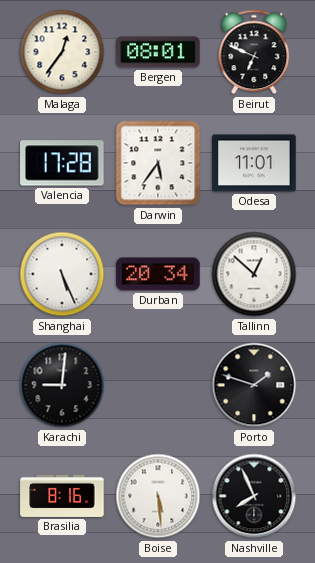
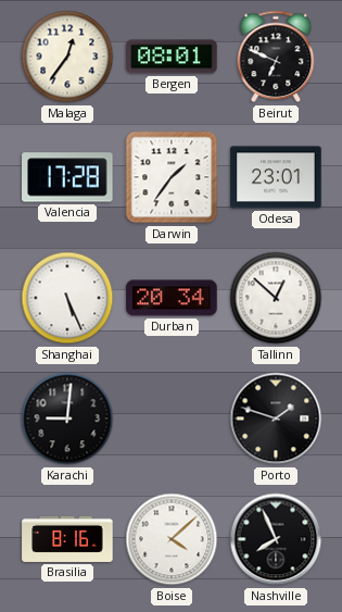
Darwin: 5:36 -> 1:36 (172, 177)
Odesa: 11:01 -> 23:01 (276, 177)
Boise: 5:29 -> 4:08 (172, 539)
